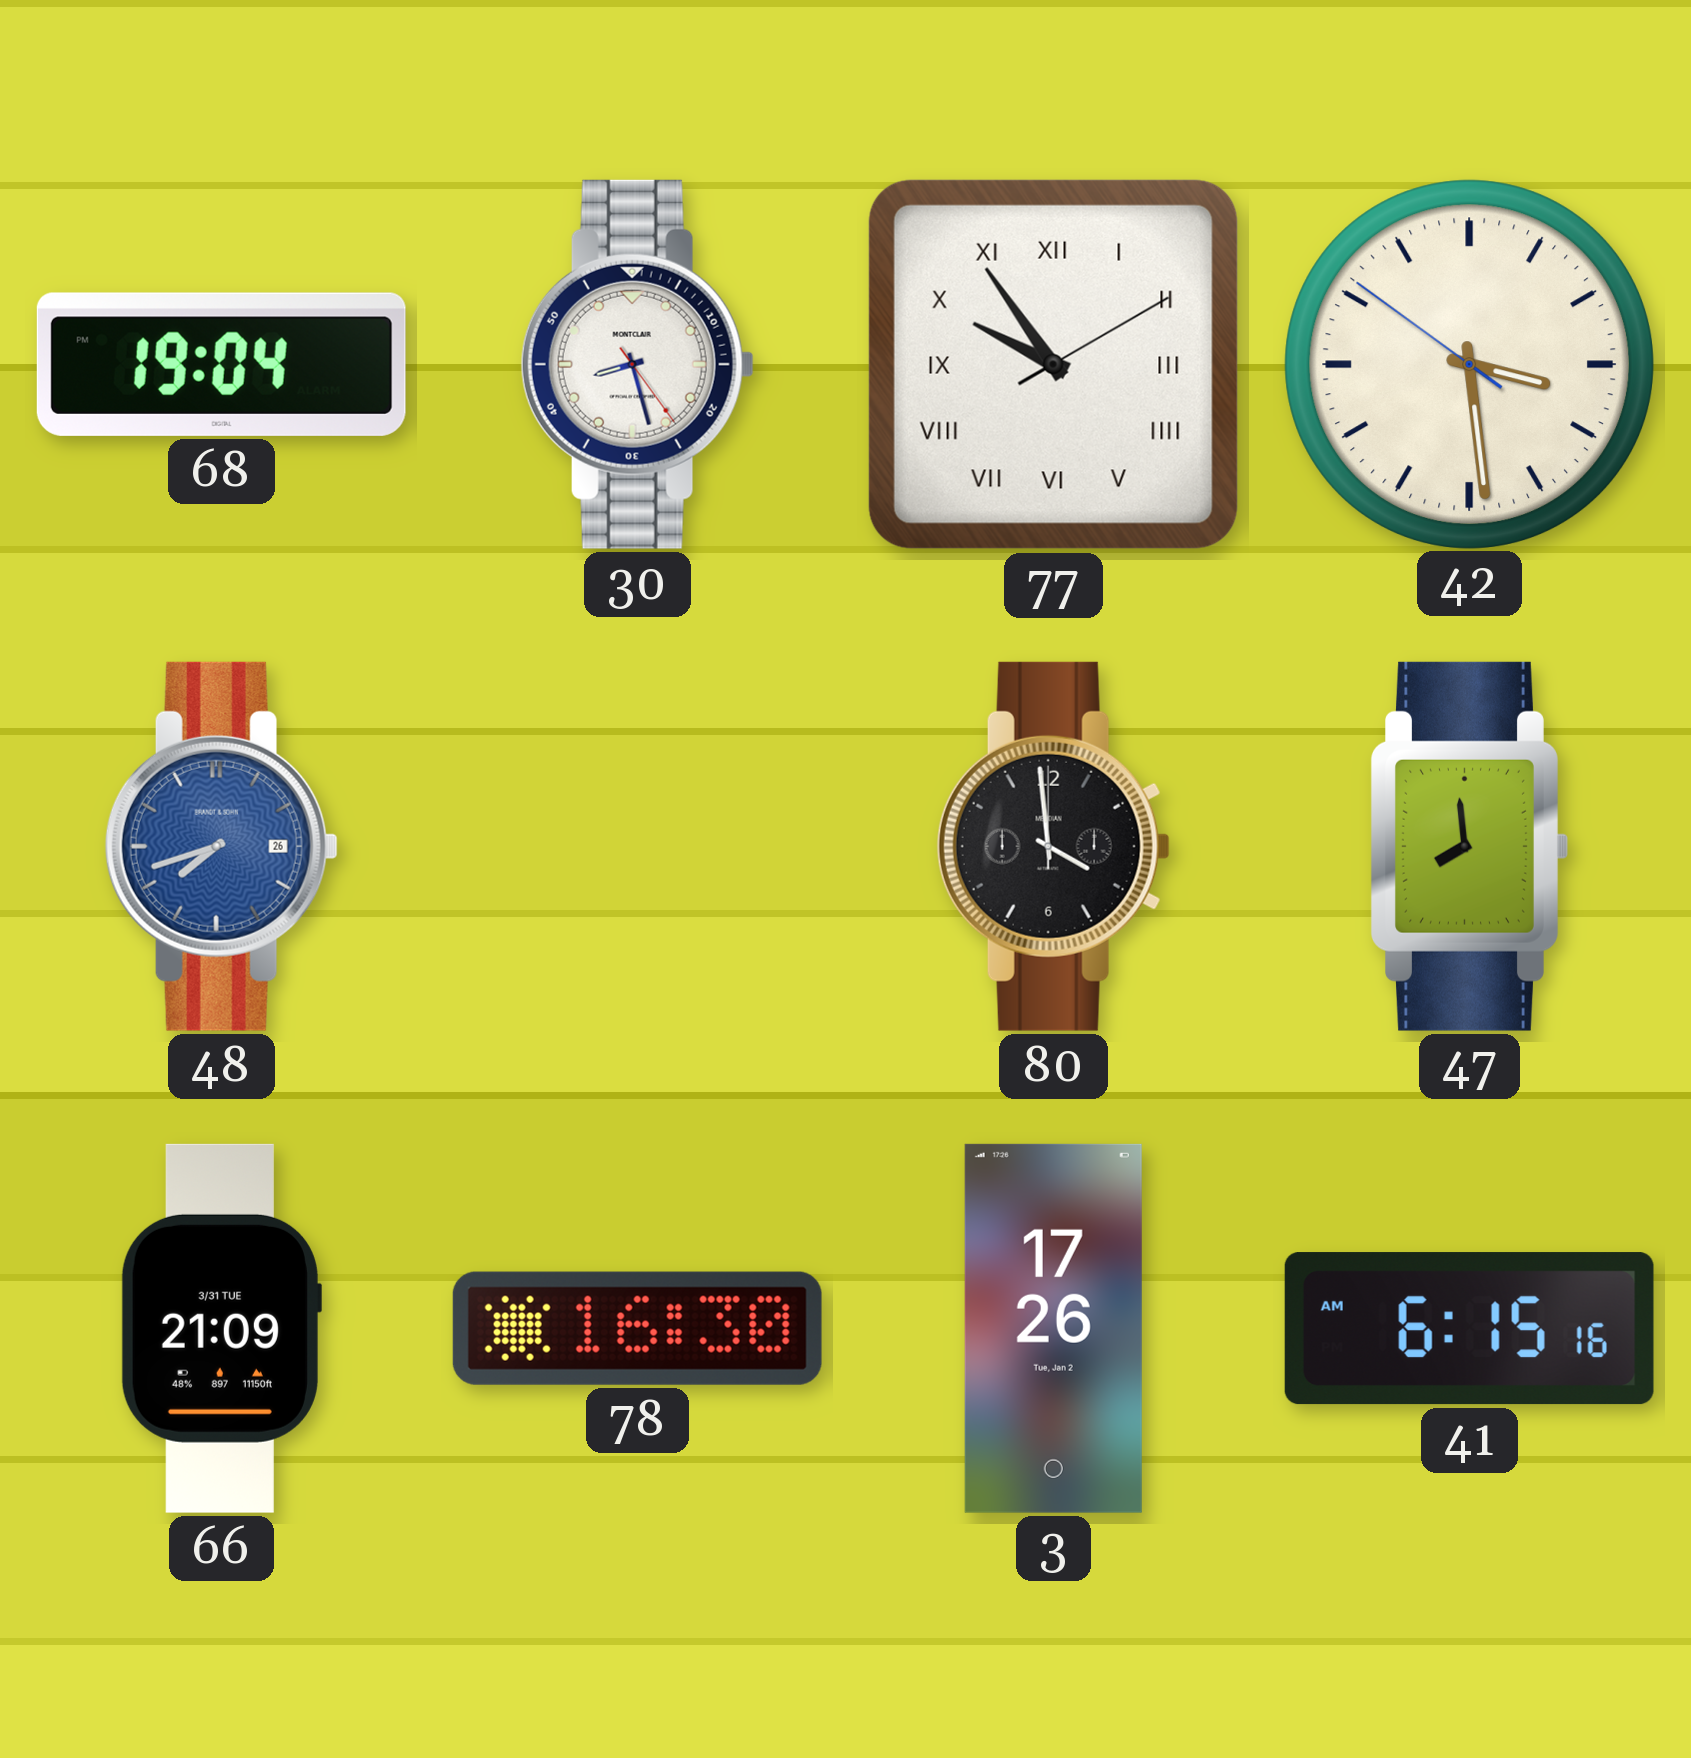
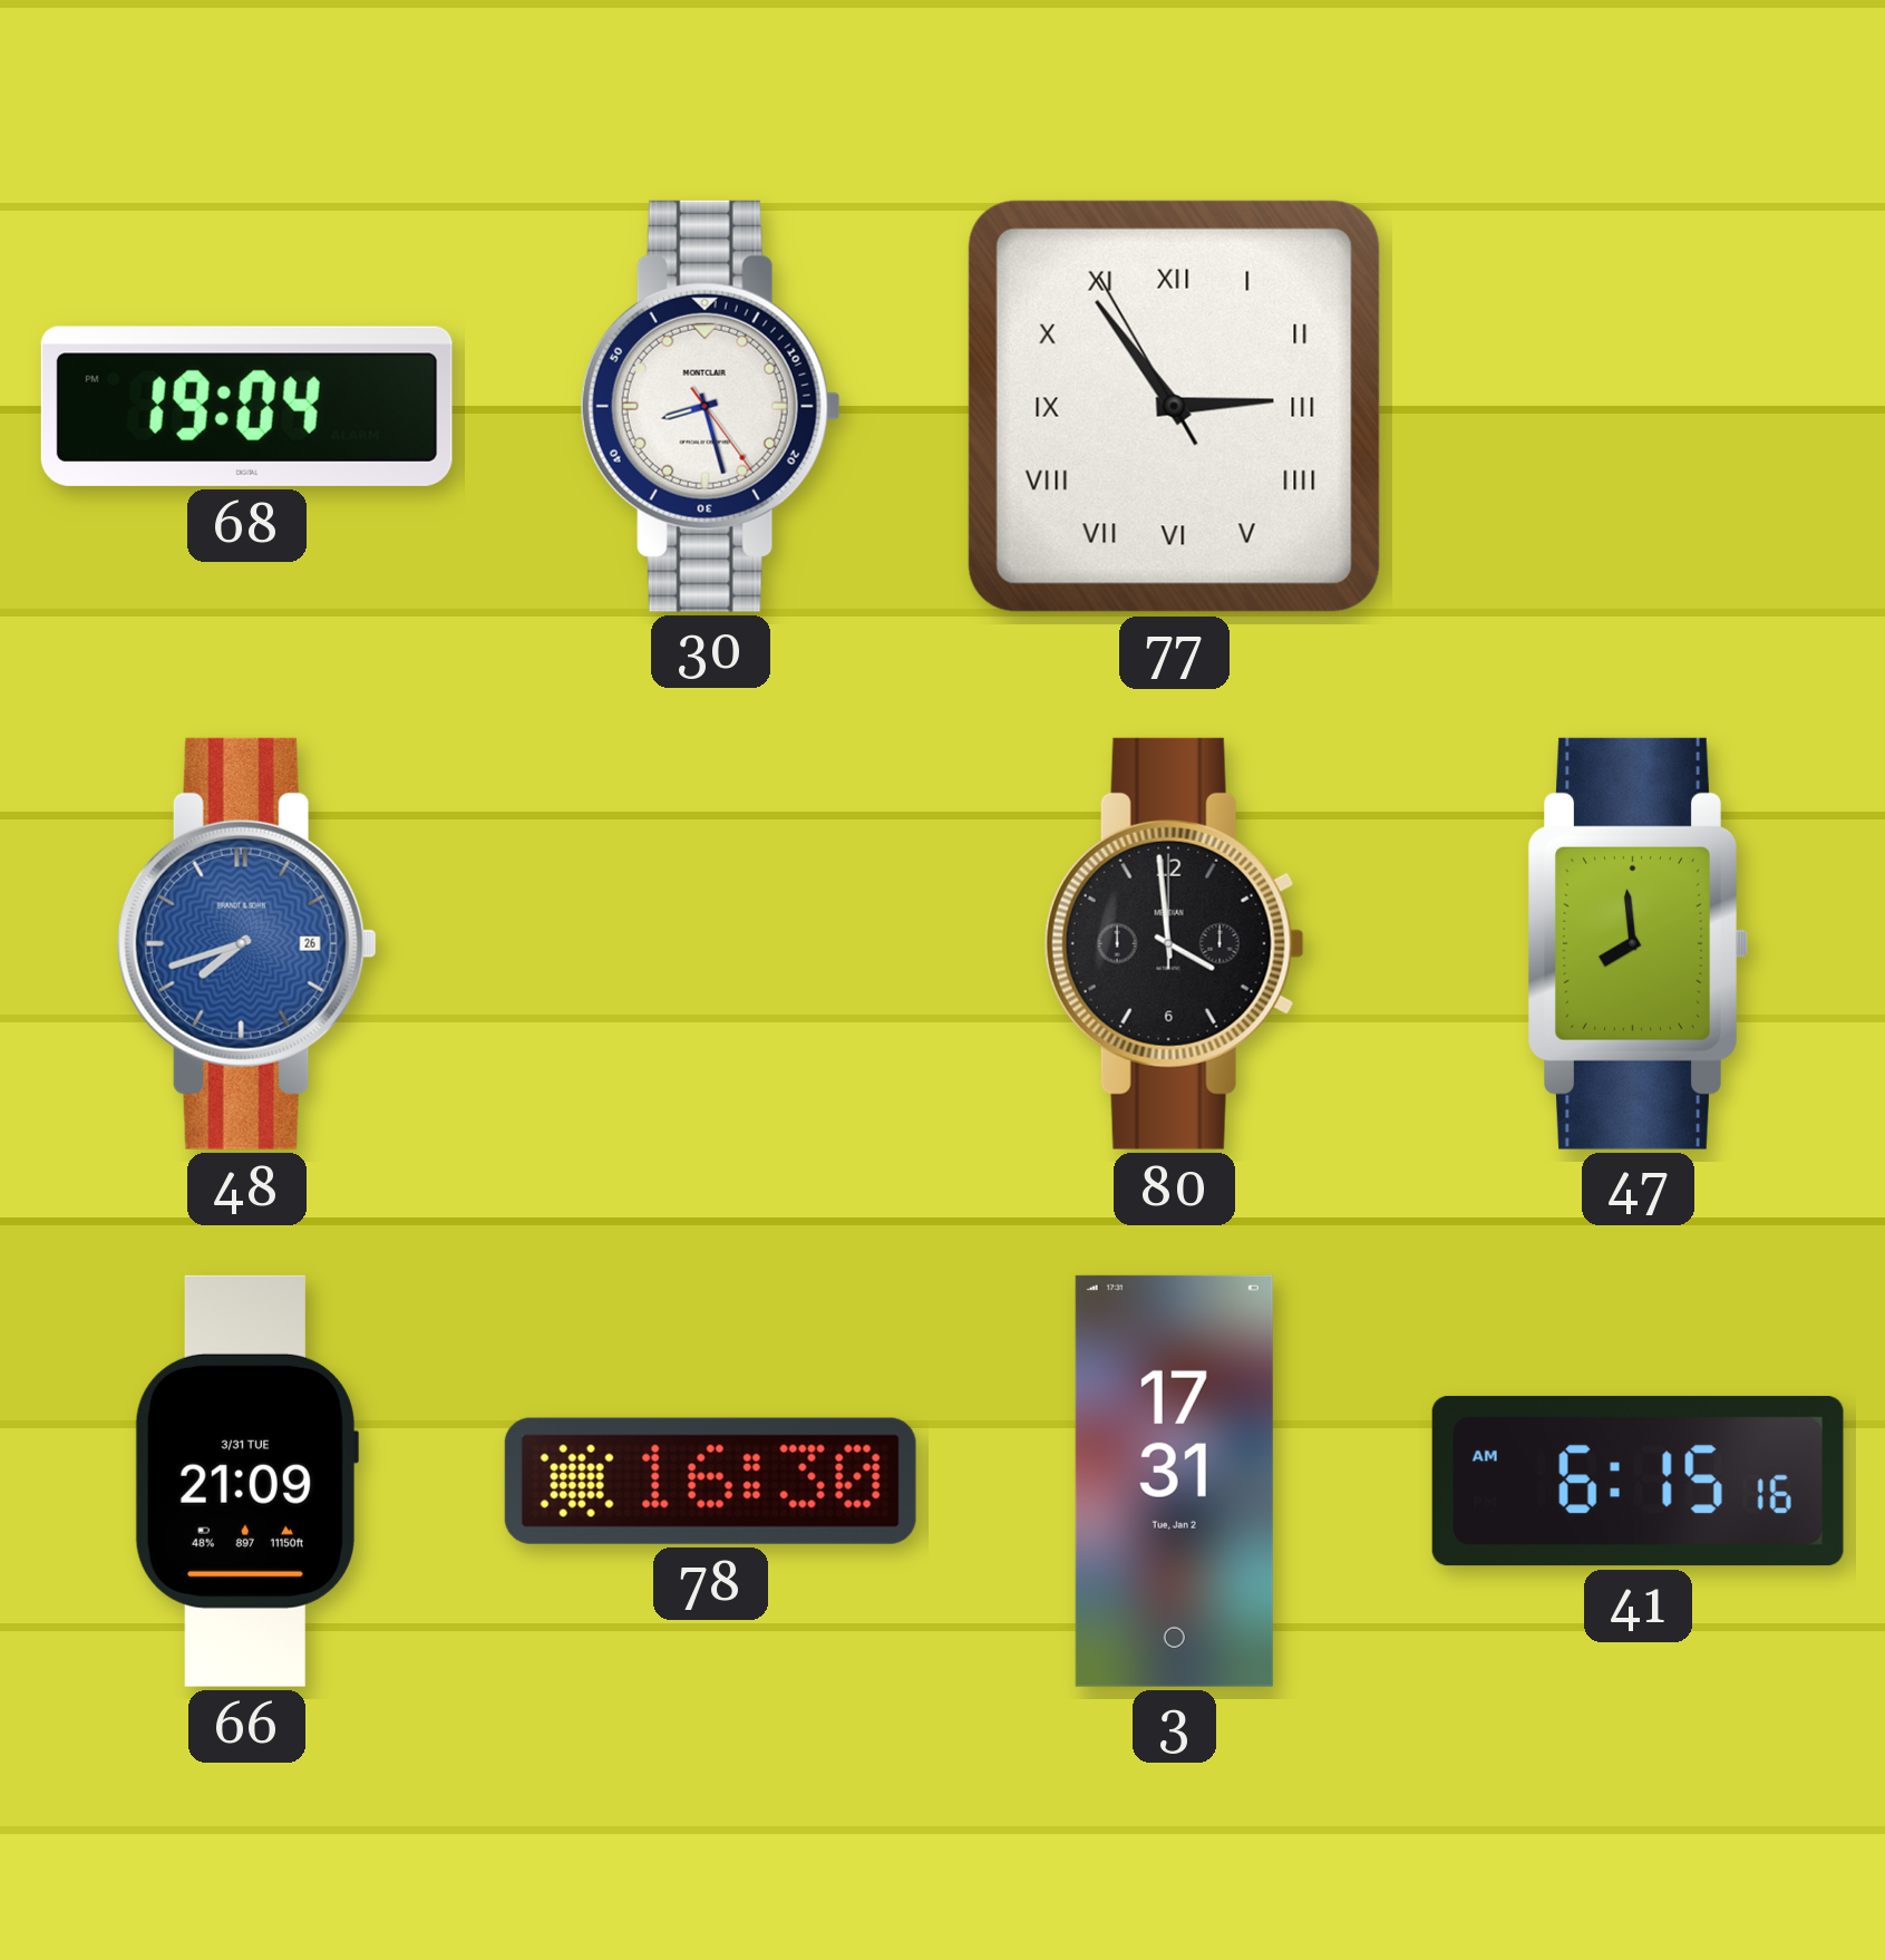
77: 9:54 -> 2:53 (1174, 406)
42: 3:28 -> none (1469, 364)
3: 17:26 -> 17:31 (1174, 1481)
